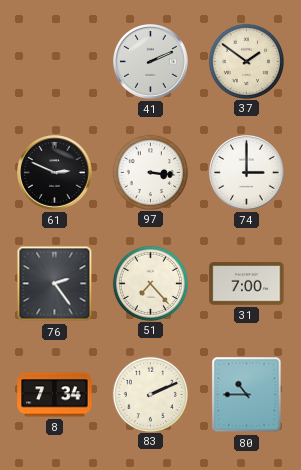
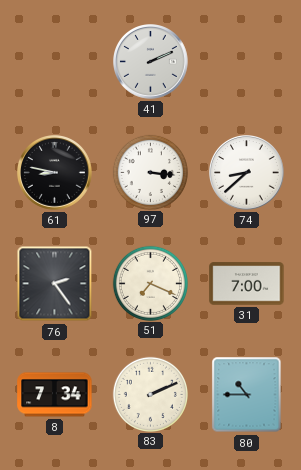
37: 1:51 -> none (246, 61)
61: 2:49 -> 8:47 (55, 173)
74: 3:00 -> 8:38 (247, 173)
51: 7:23 -> 7:19 (150, 283)
